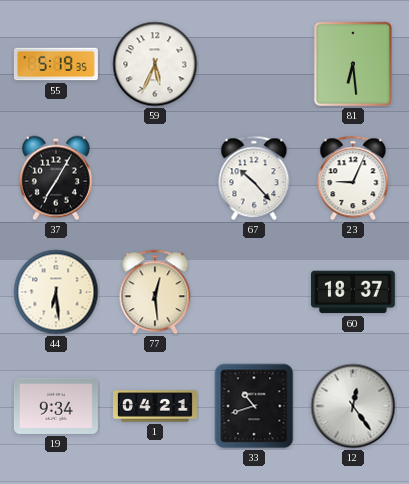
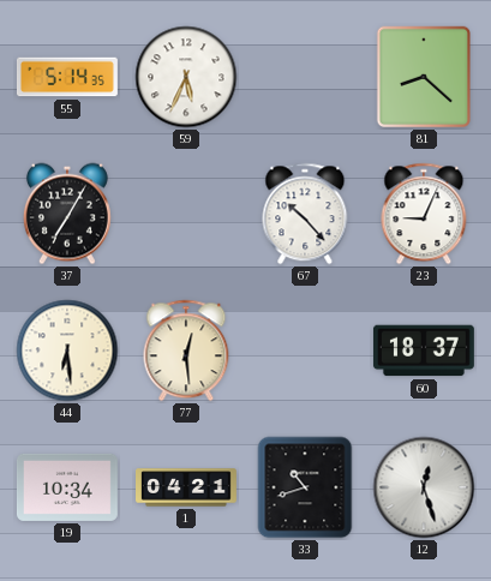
55: 5:19 -> 5:14 (68, 77)
81: 6:29 -> 8:22 (423, 77)
19: 9:34 -> 10:34 (67, 487)
12: 12:24 -> 12:27 (424, 487)
